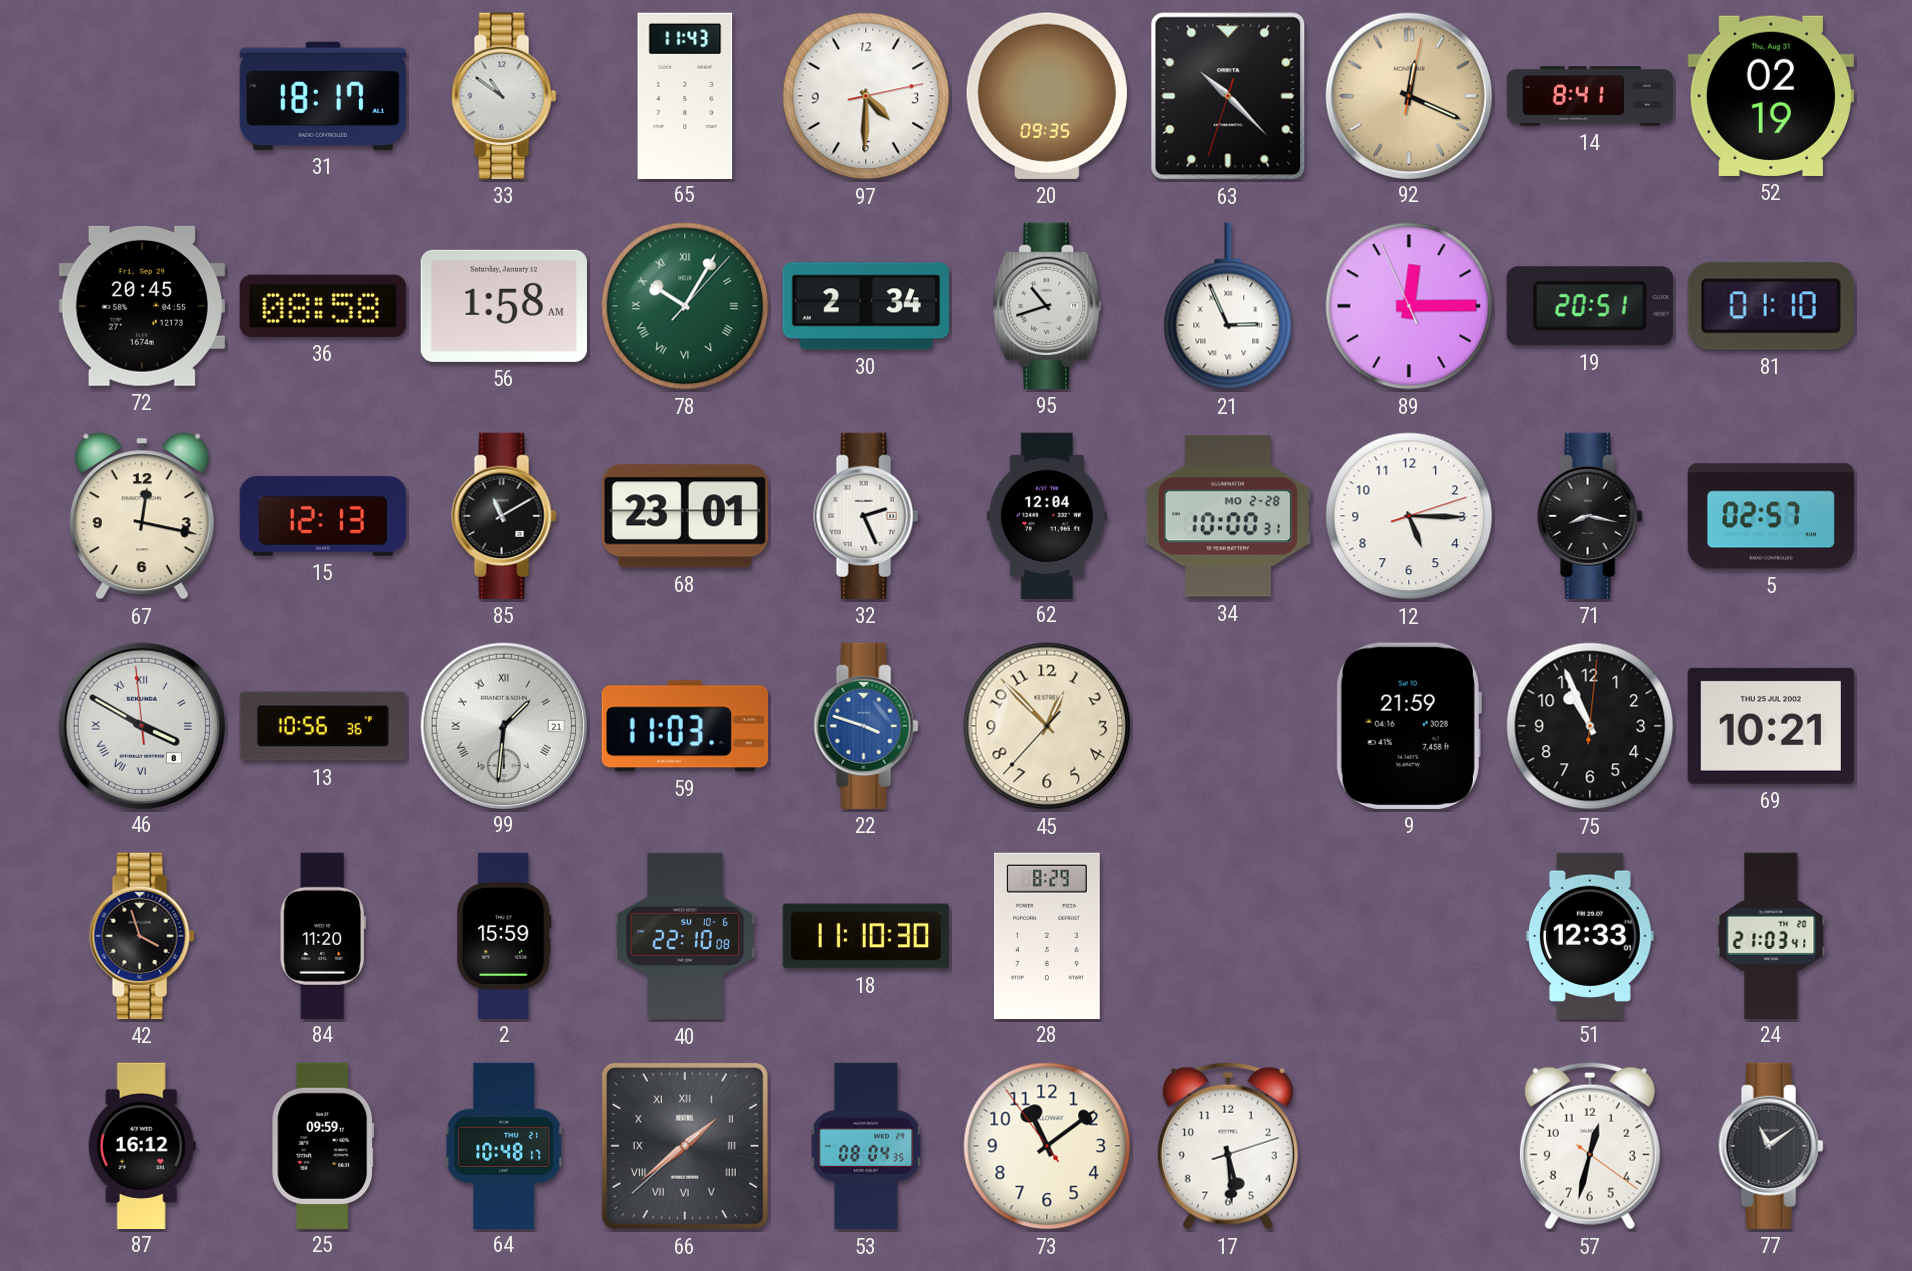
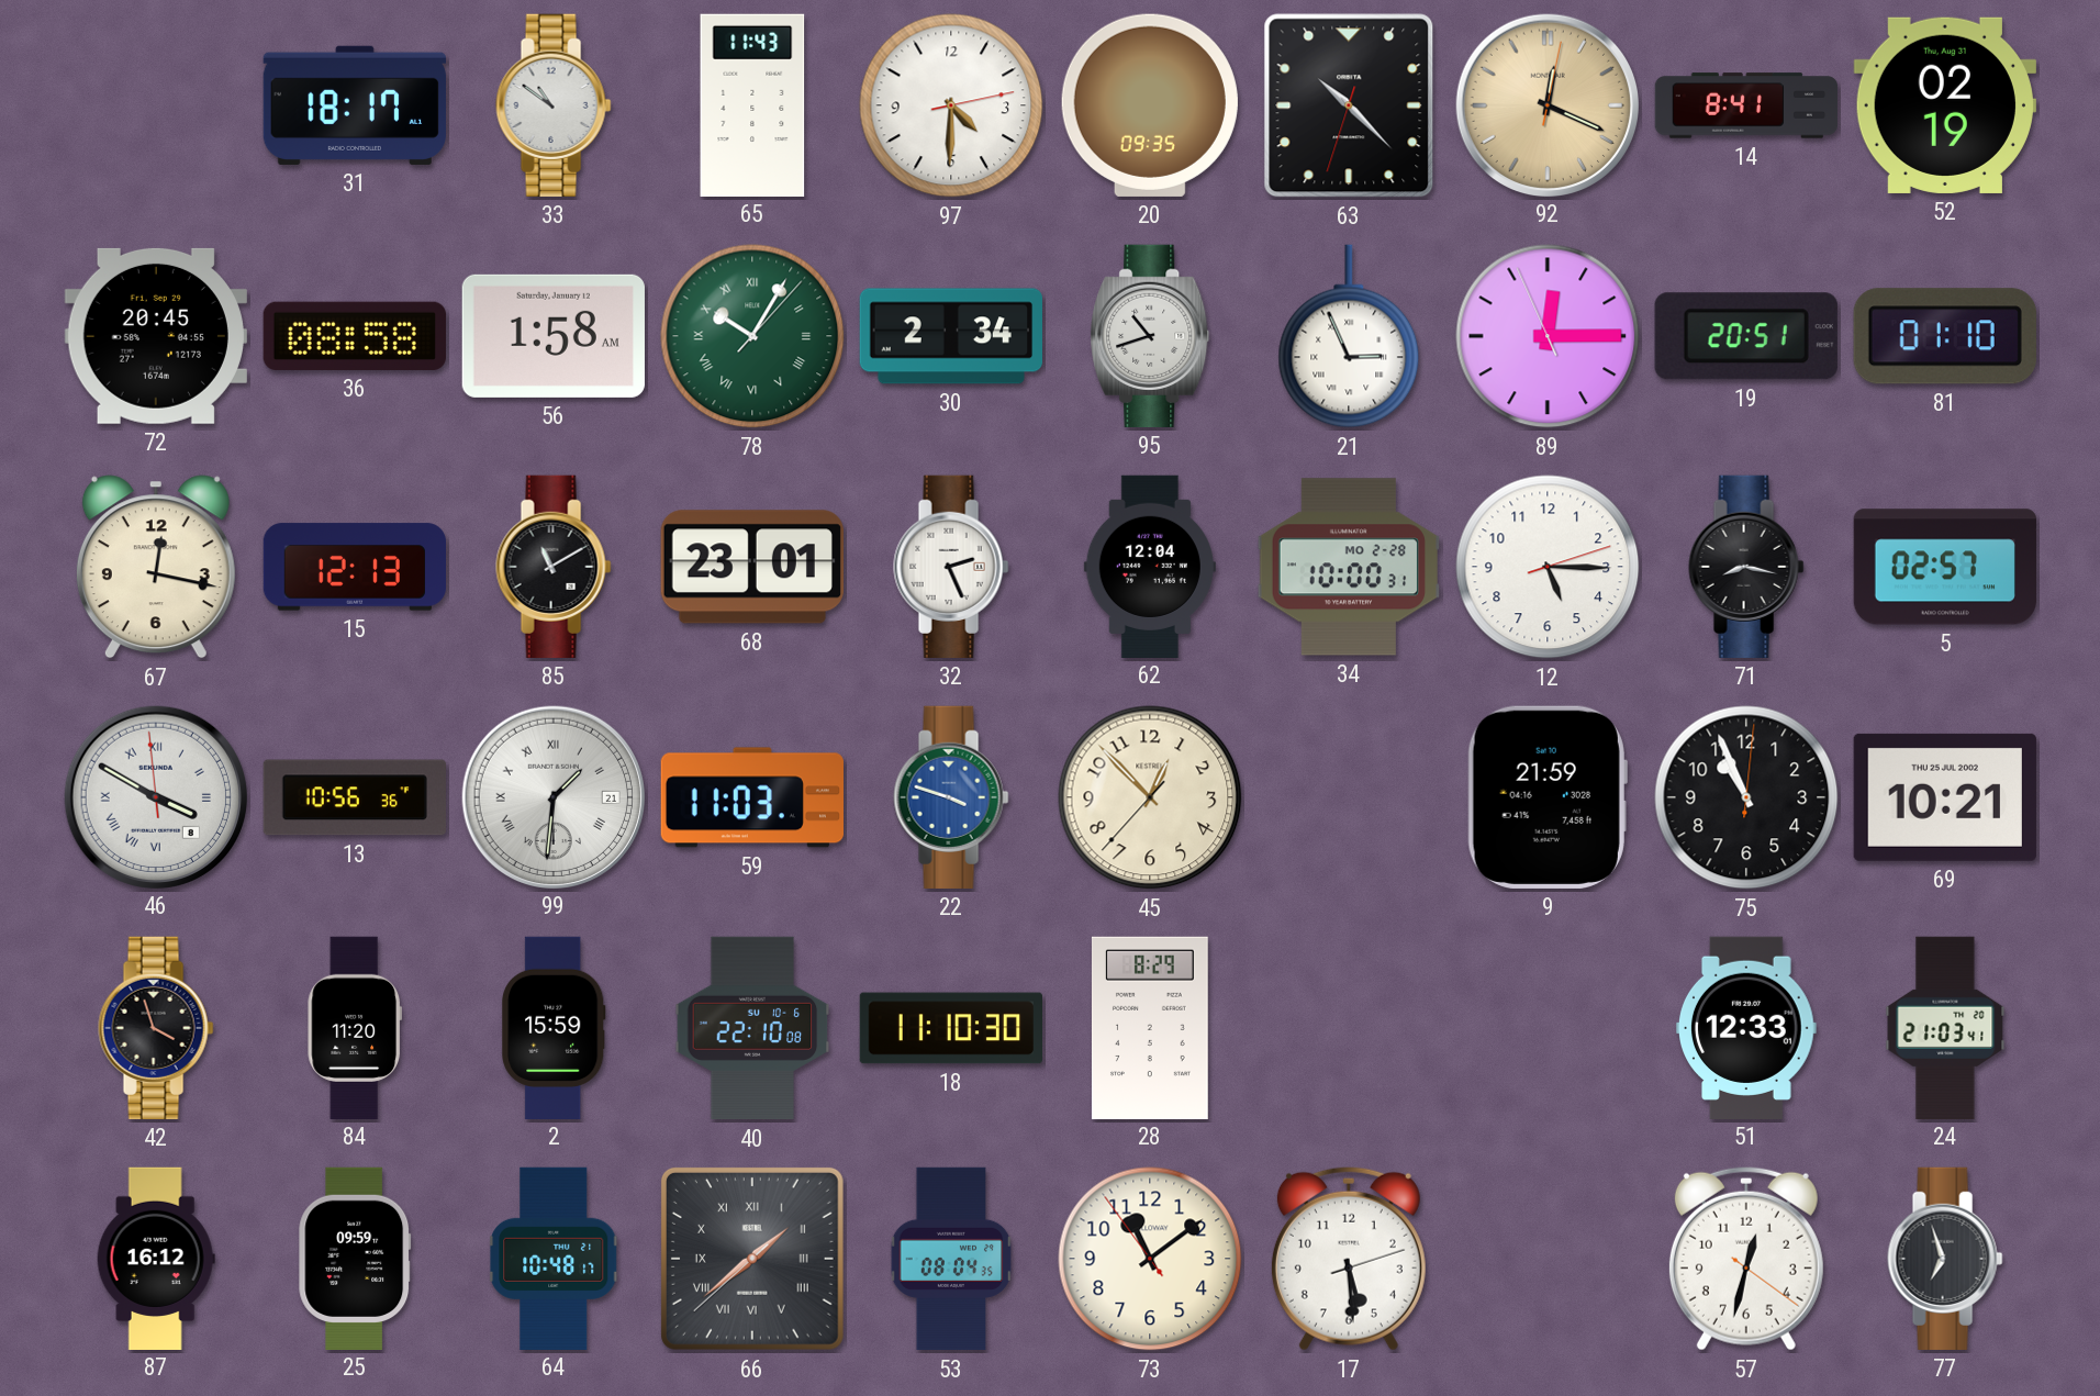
77: 11:09 -> 6:57 (1945, 1259)
